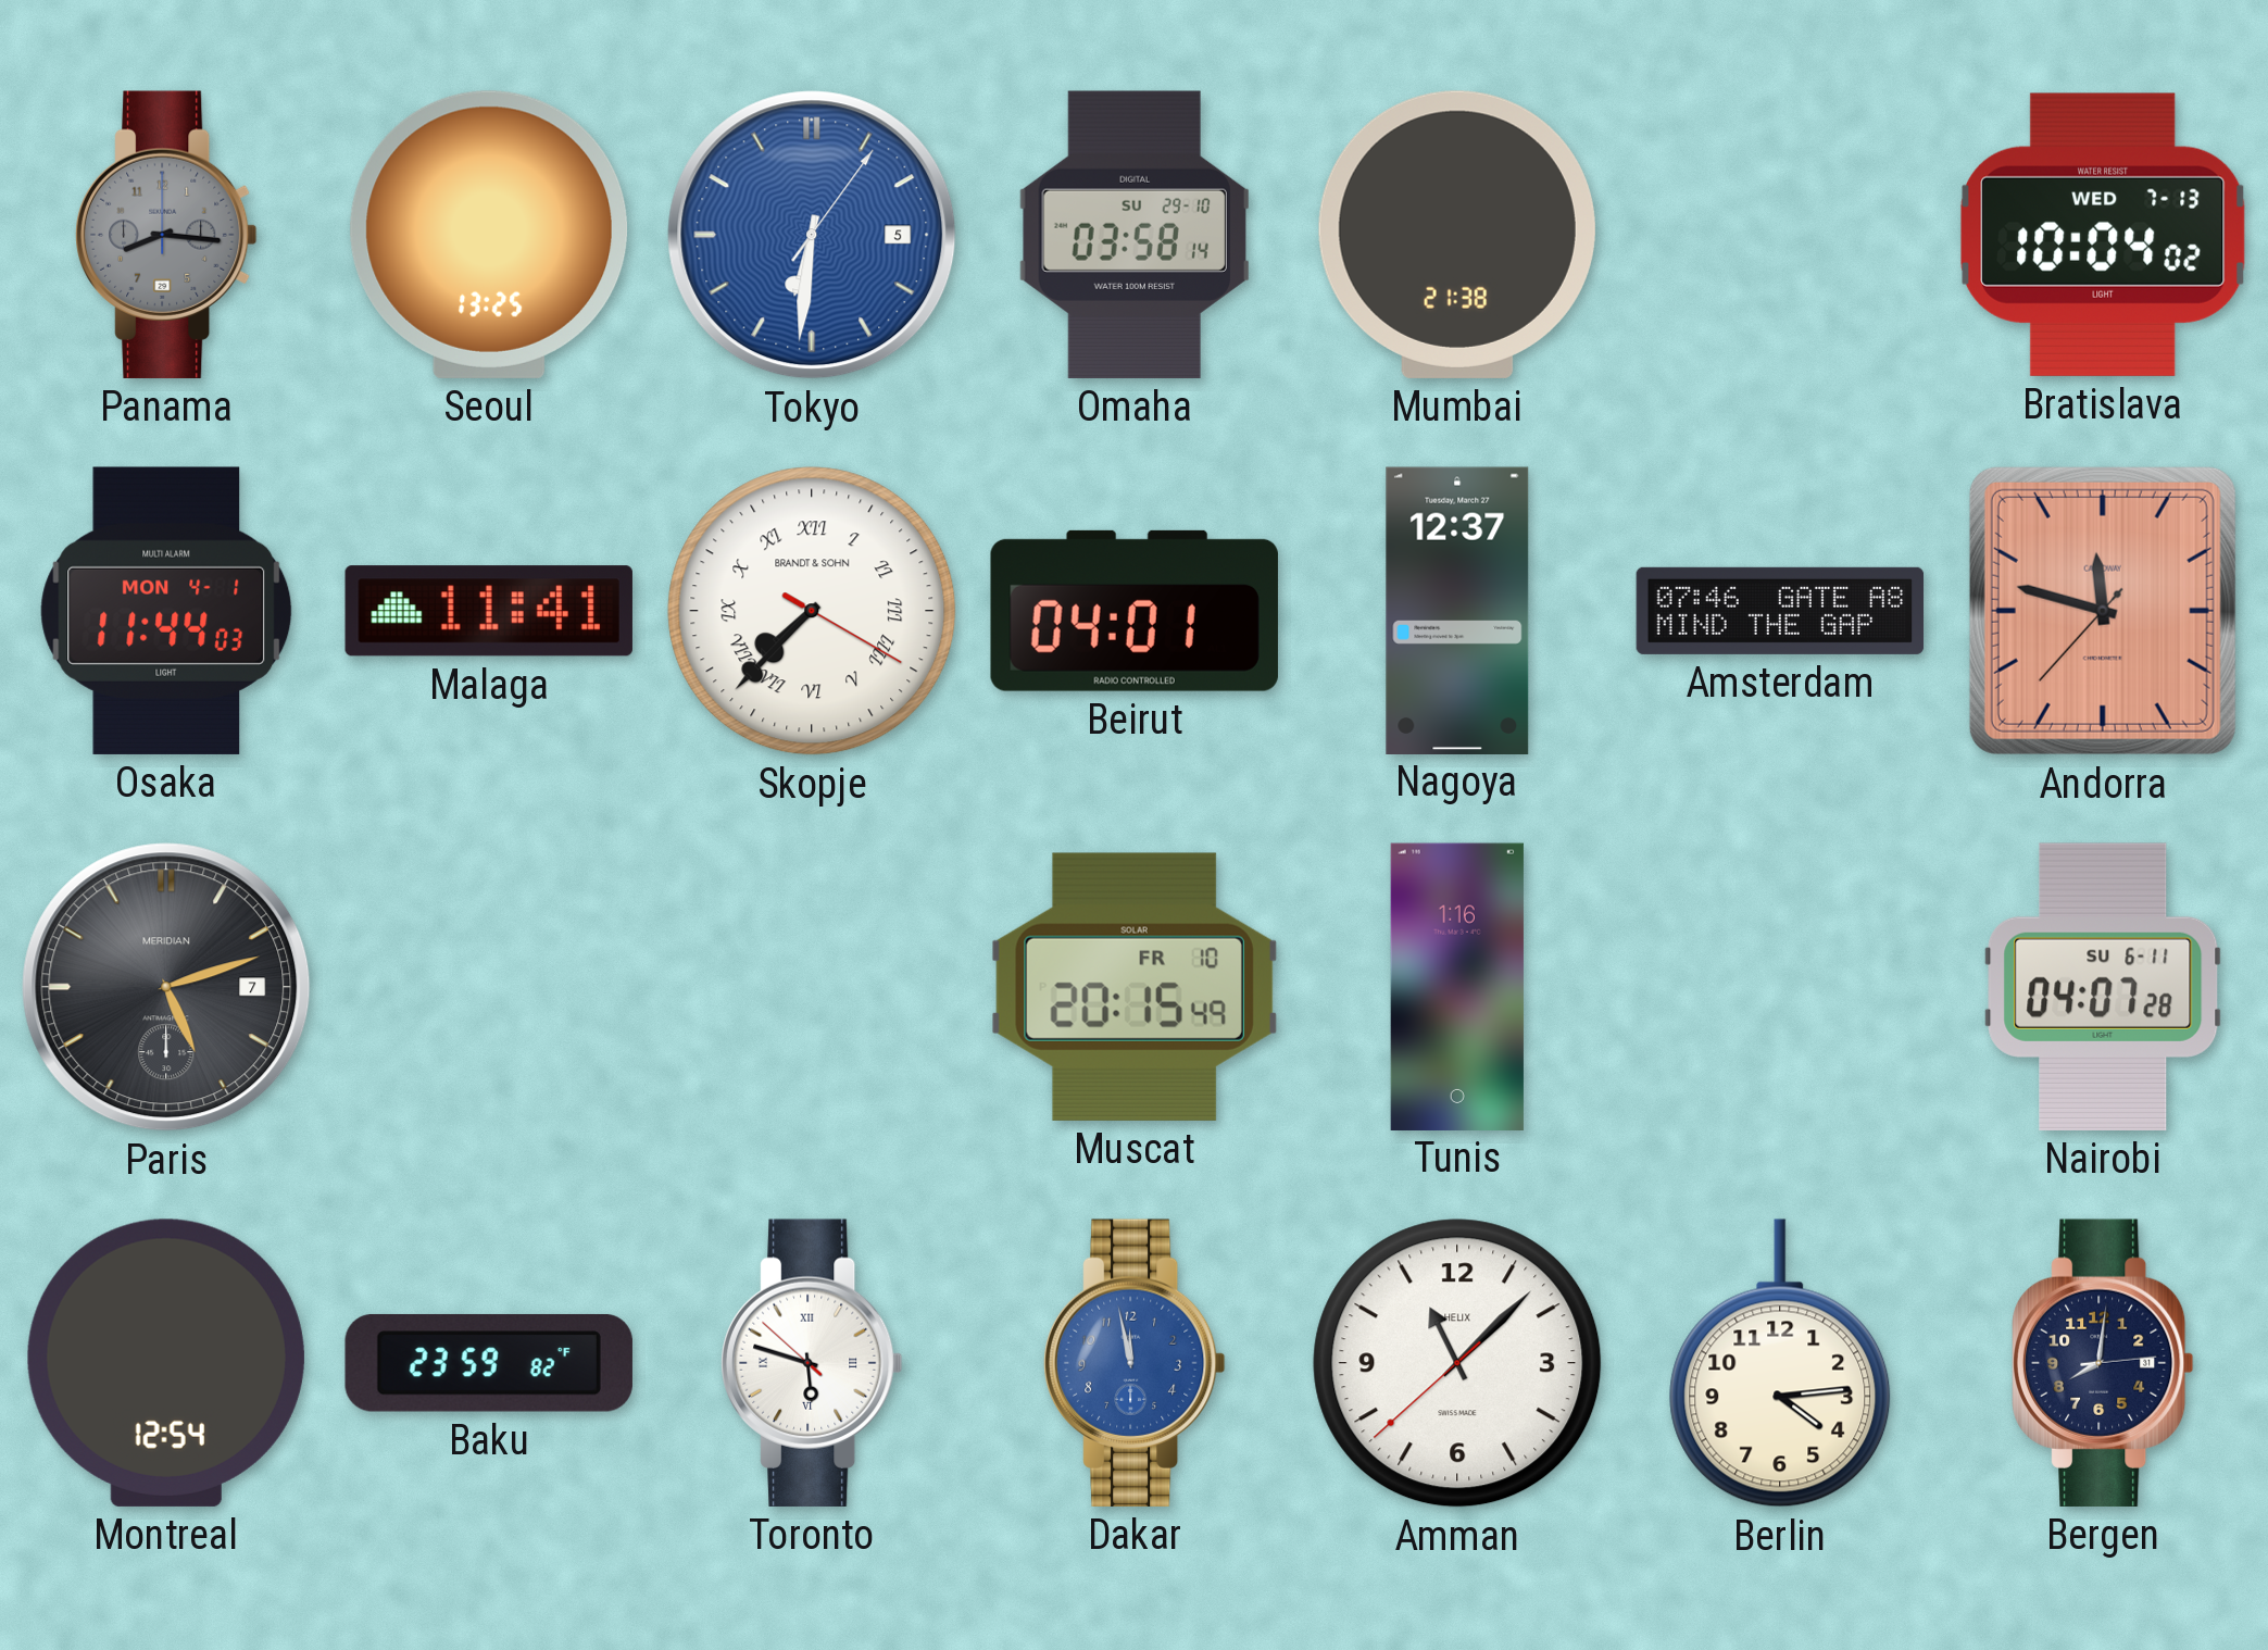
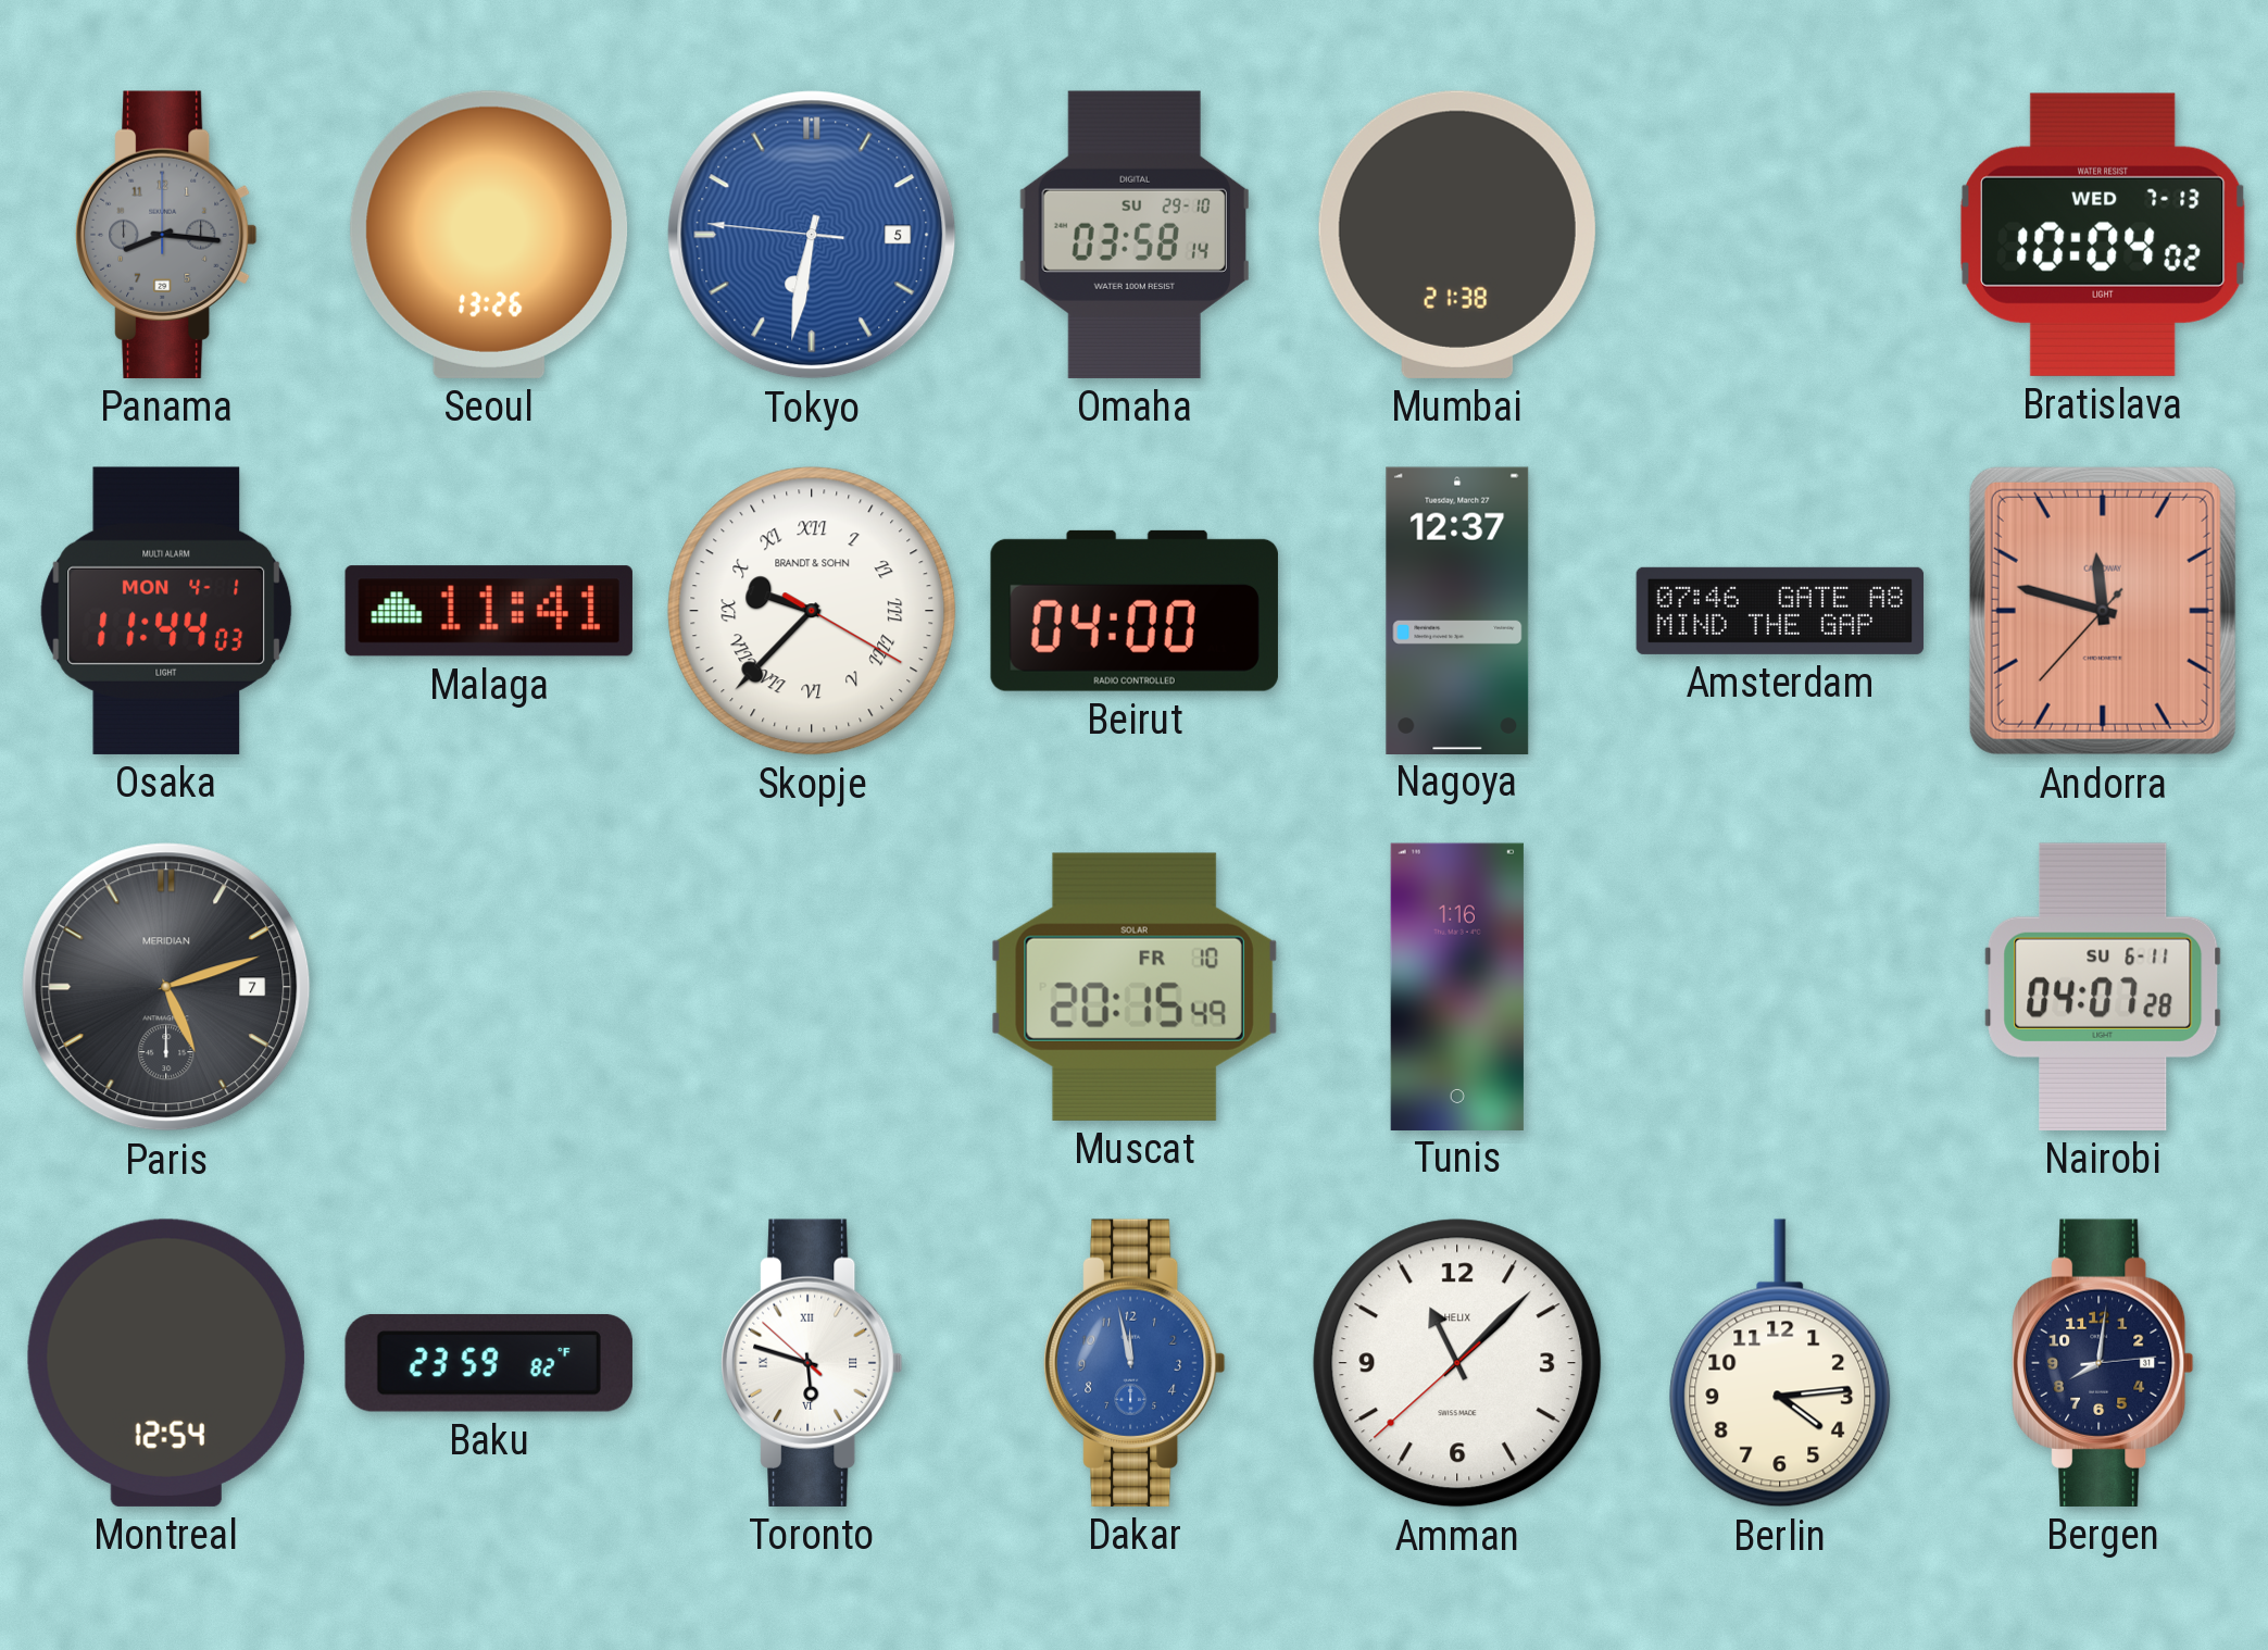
Seoul: 13:25 -> 13:26 (489, 235)
Tokyo: 6:31:06 -> 6:31:46 (812, 235)
Skopje: 7:37 -> 9:37 (812, 611)
Beirut: 04:01 -> 04:00 (1135, 611)
